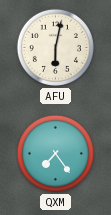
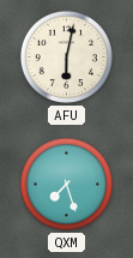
QXM: 7:24 -> 7:27 (66, 184)
